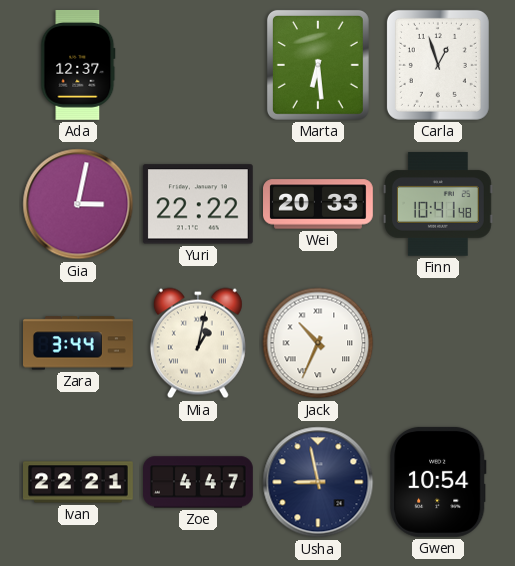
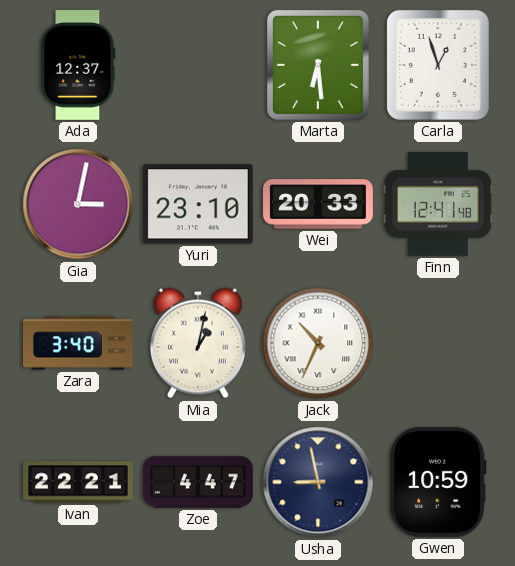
Yuri: 22:22 -> 23:10 (198, 204)
Finn: 10:41 -> 12:41 (438, 204)
Zara: 3:44 -> 3:40 (79, 343)
Gwen: 10:54 -> 10:59 (438, 482)
